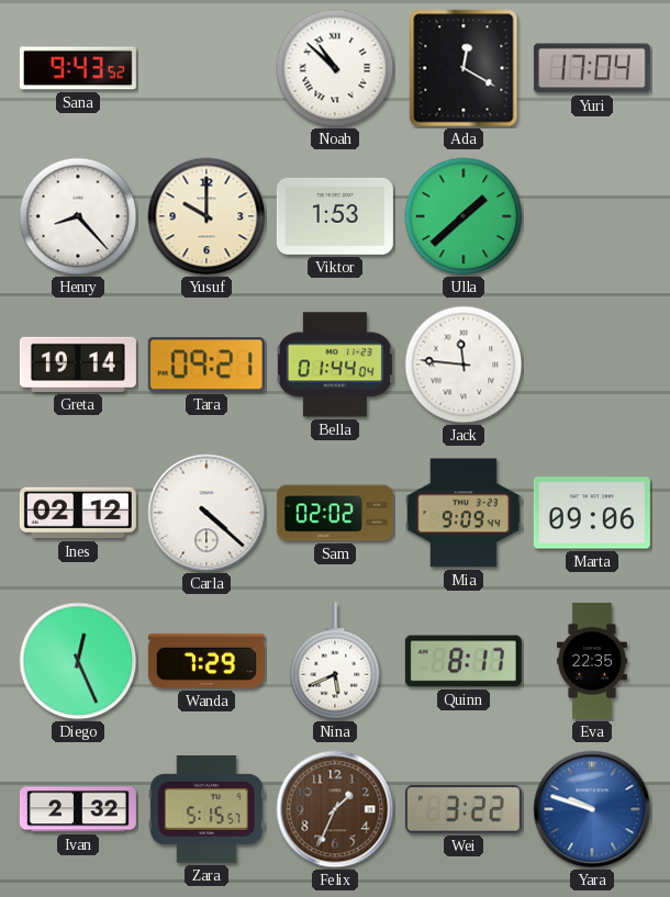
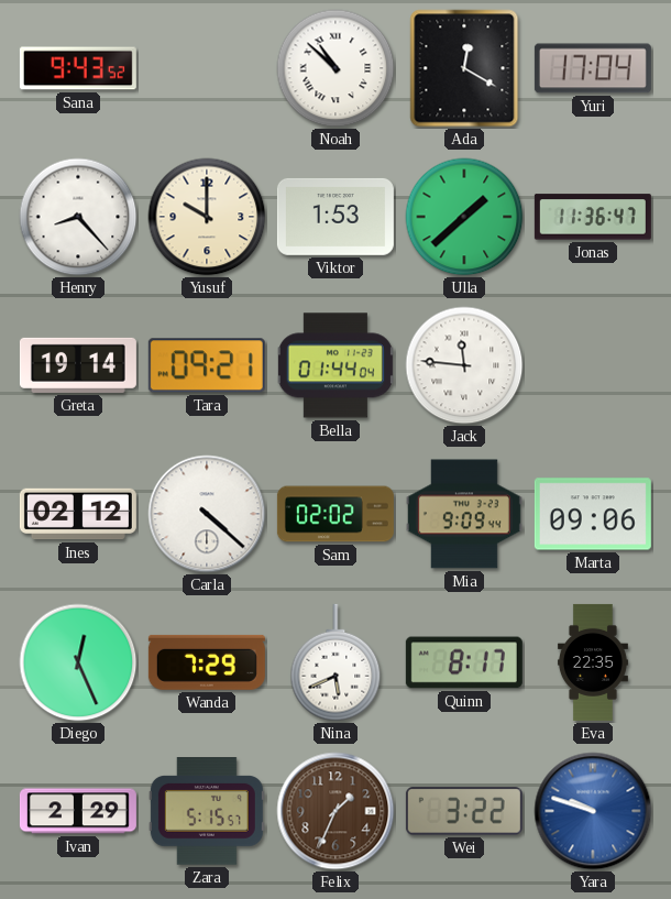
Jonas: none -> 11:36 (593, 217)
Ivan: 2:32 -> 2:29 (78, 811)
